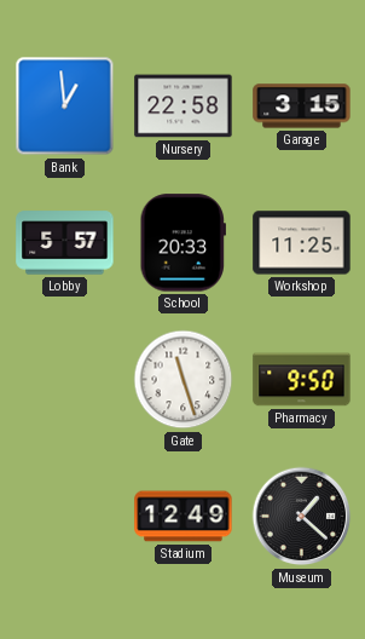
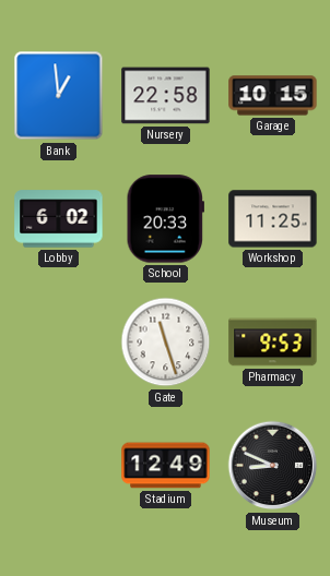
Garage: 3:15 -> 10:15 (273, 96)
Lobby: 5:57 -> 6:02 (59, 219)
Pharmacy: 9:50 -> 9:53 (273, 343)
Museum: 1:22 -> 8:49 (273, 466)
